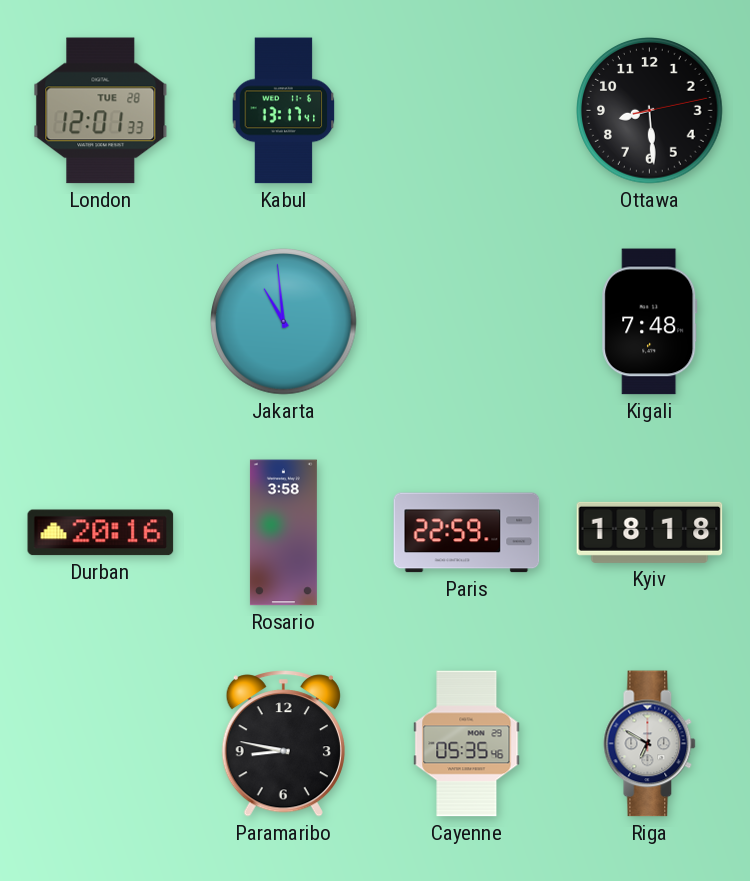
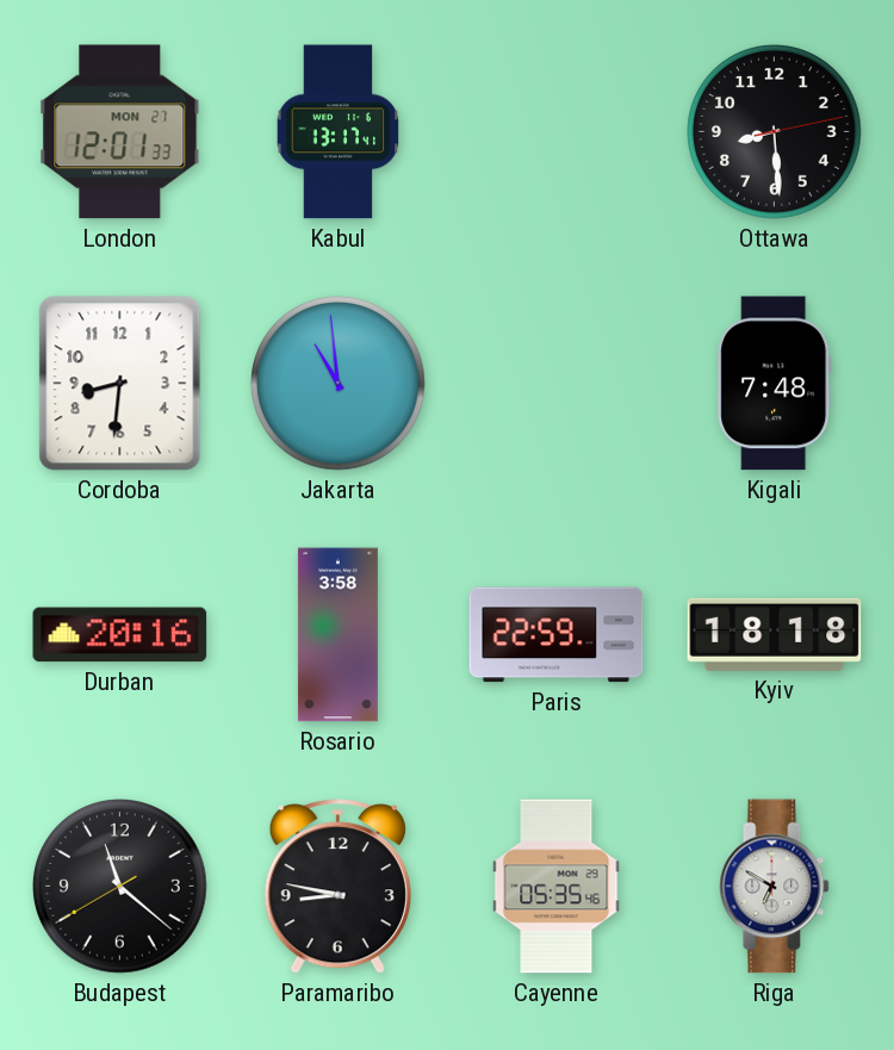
London date: TUE 28 -> MON 27 (120, 132)
Cordoba: none -> 8:31 (120, 384)
Budapest: none -> 11:21 (120, 887)
